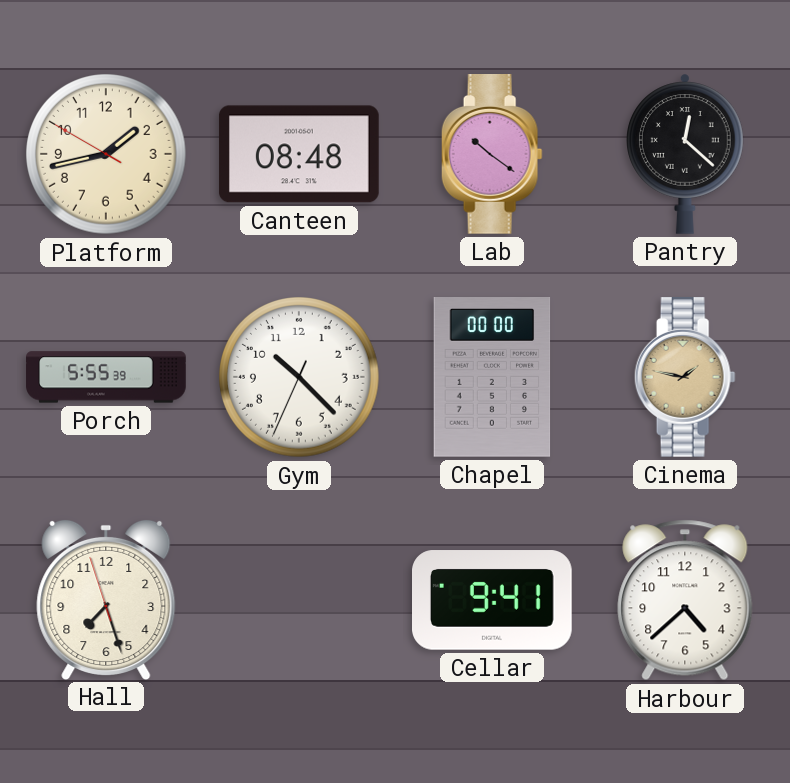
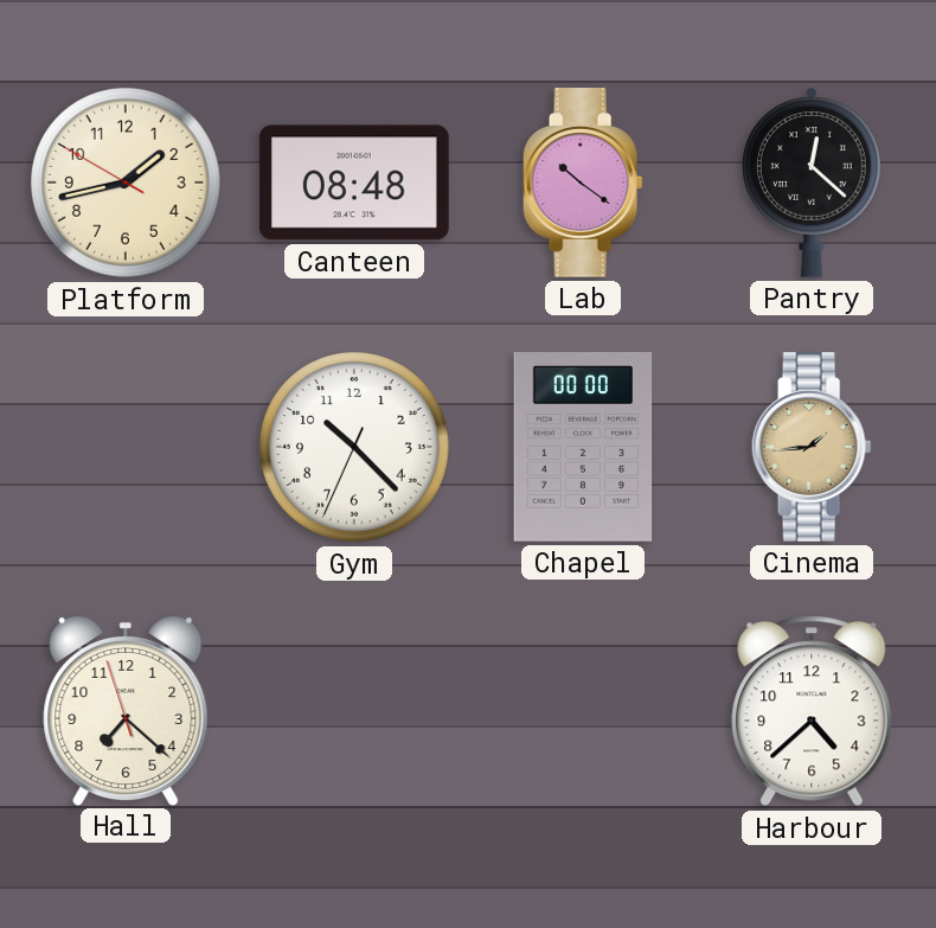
Porch: 5:55 -> none (106, 377)
Cinema: 1:47 -> 1:44 (812, 448)
Hall: 7:26 -> 7:21 (126, 710)
Cellar: 9:41 -> none (493, 600)
